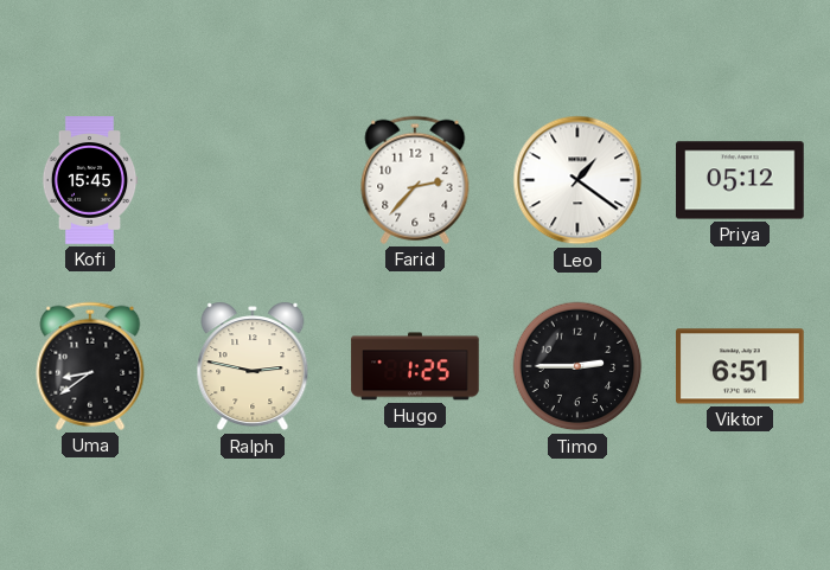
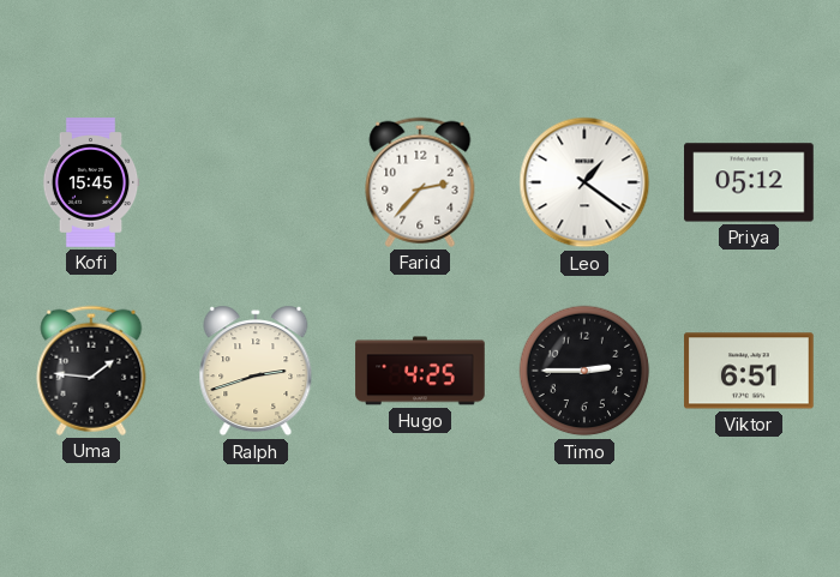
Uma: 8:39 -> 1:46 (91, 371)
Ralph: 2:47 -> 2:42 (256, 371)
Hugo: 1:25 -> 4:25 (420, 371)
